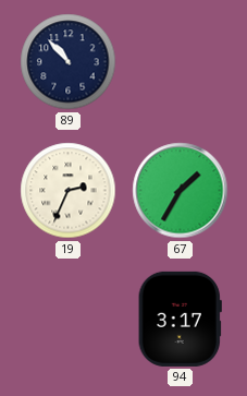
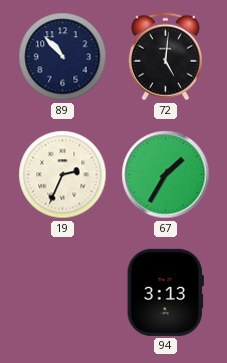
72: none -> 5:01 (165, 57)
94: 3:17 -> 3:13 (165, 292)
